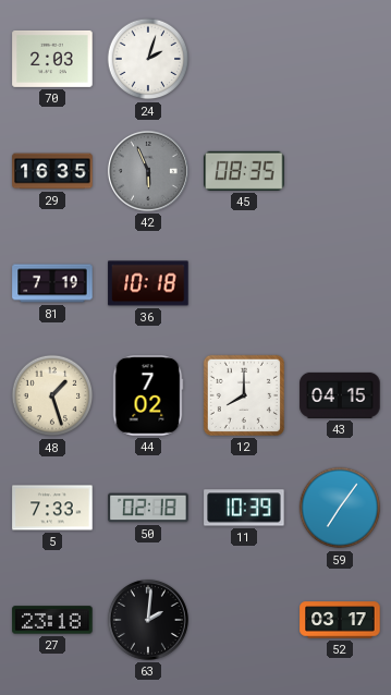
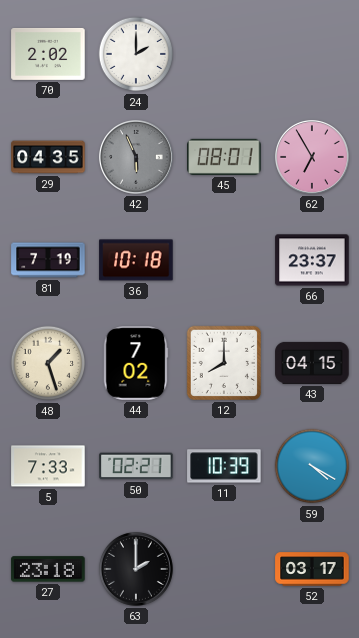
70: 2:03 -> 2:02 (48, 54)
24: 2:03 -> 2:00 (136, 54)
29: 16:35 -> 04:35 (48, 157)
45: 08:35 -> 08:01 (224, 157)
62: none -> 6:55 (312, 157)
66: none -> 23:37 (312, 260)
50: 02:18 -> 02:21 (136, 466)
59: 7:06 -> 4:20 (312, 466)
63: 2:01 -> 2:00 (136, 569)
